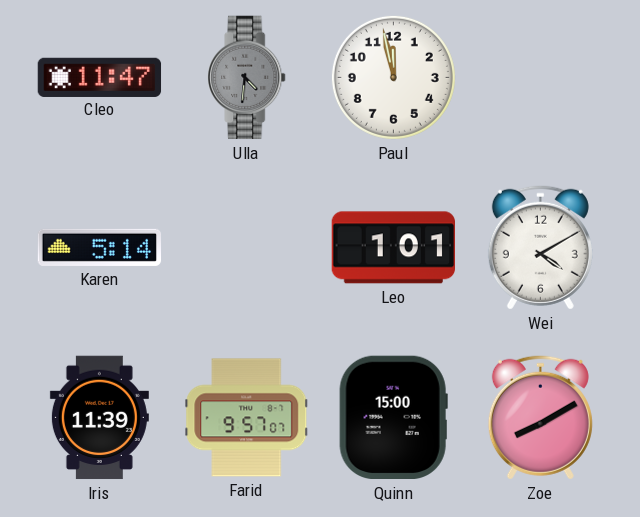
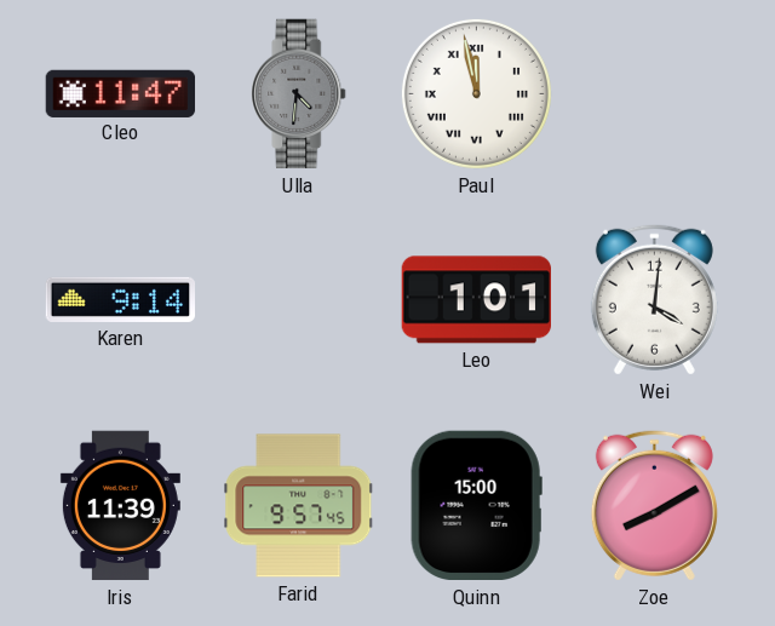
Paul numerals: Arabic -> Roman (476, 93)
Karen: 5:14 -> 9:14 (121, 299)
Wei: 4:10 -> 4:01 (654, 299)
Farid: 9:57:07 -> 9:57:45 (299, 506)
